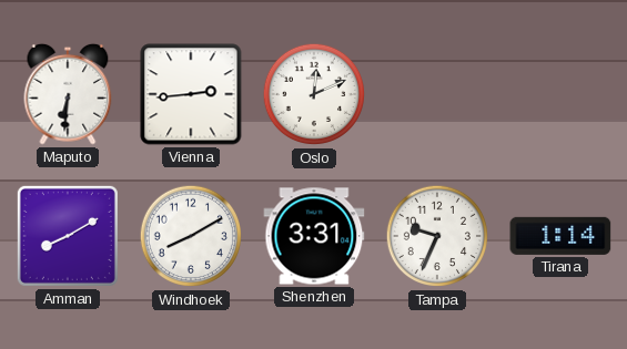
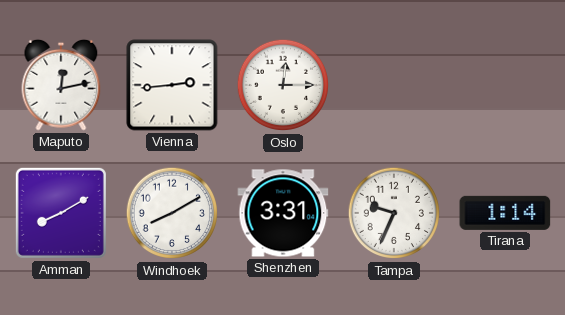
Maputo: 6:31 -> 12:13 (61, 85)
Oslo: 12:11 -> 12:15 (283, 85)
